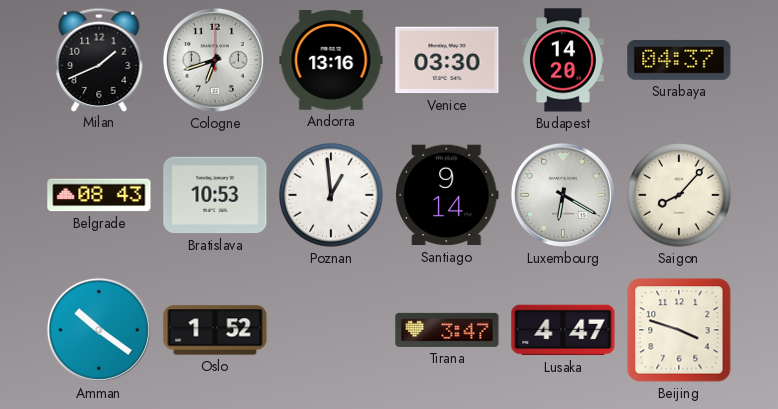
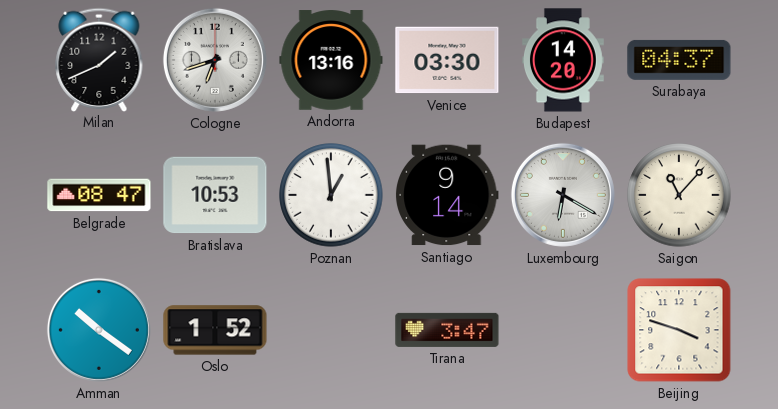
Belgrade: 08:43 -> 08:47 (99, 195)
Saigon: 8:07 -> 11:07 (679, 195)
Lusaka: 4:47 -> none (563, 330)
